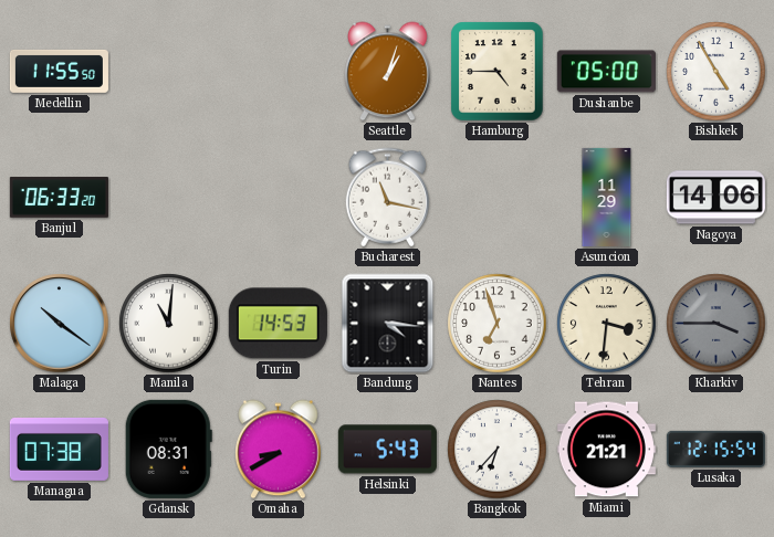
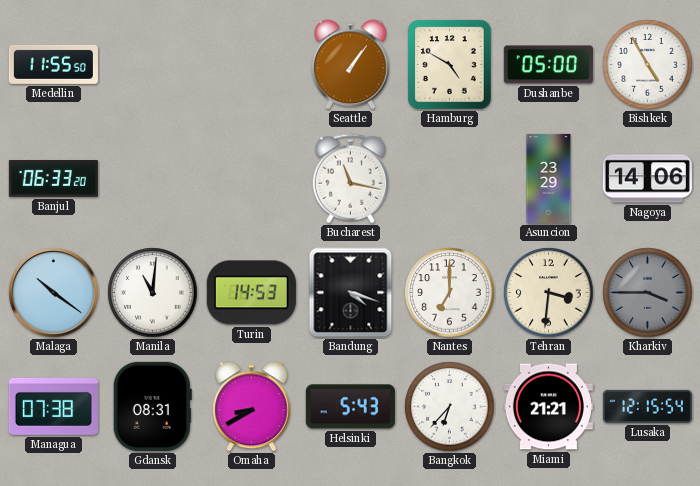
Seattle: 1:03 -> 1:06 (351, 65)
Hamburg: 4:45 -> 4:50 (450, 65)
Asuncion: 11:29 -> 23:29 (549, 178)
Bandung: 4:16 -> 4:18 (351, 293)
Nantes: 6:57 -> 7:00 (450, 293)
